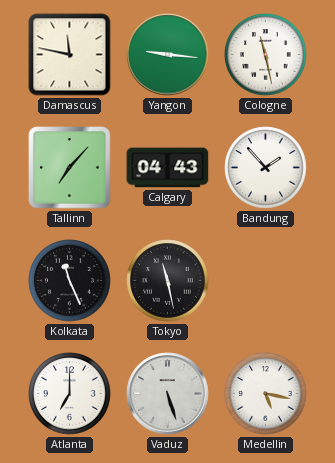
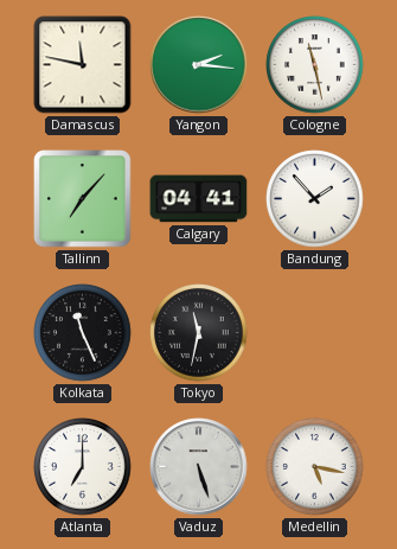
Yangon: 9:16 -> 2:16 (199, 65)
Calgary: 04:43 -> 04:41 (199, 199)
Tokyo: 11:28 -> 11:32 (199, 333)
